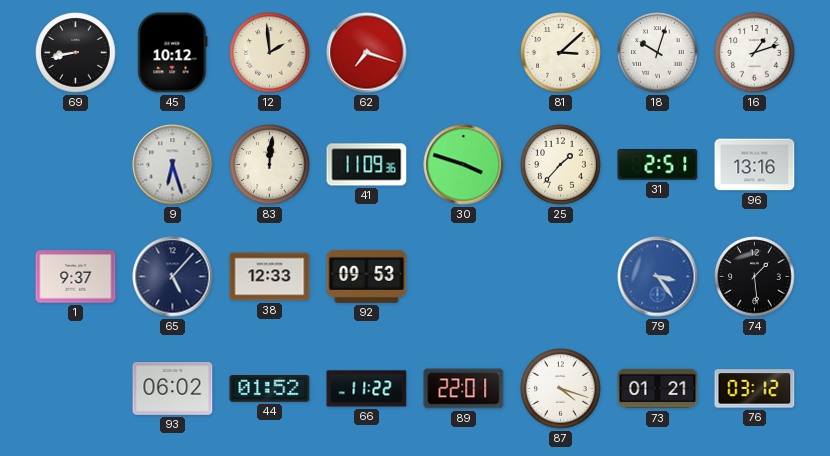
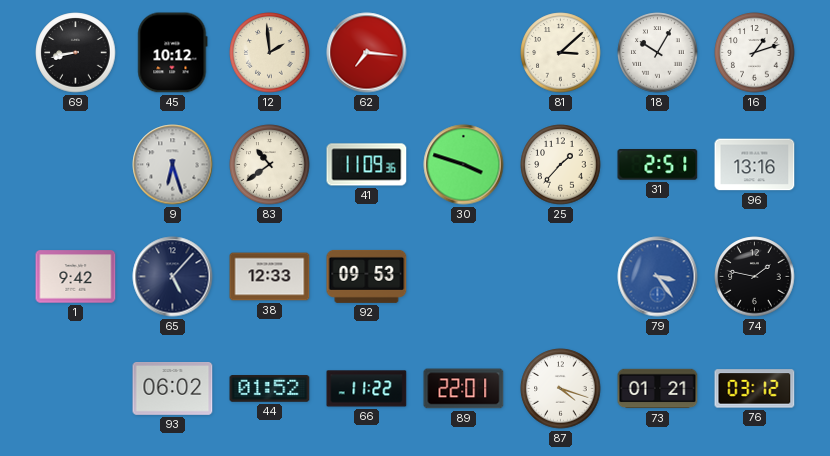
62: 7:18 -> 7:16 (367, 53)
18: 10:03 -> 10:05 (658, 53)
83: 12:01 -> 10:39 (270, 165)
1: 9:37 -> 9:42 (76, 277)
74: 1:29 -> 1:47 (755, 277)
